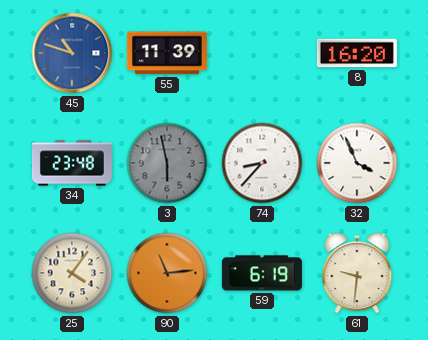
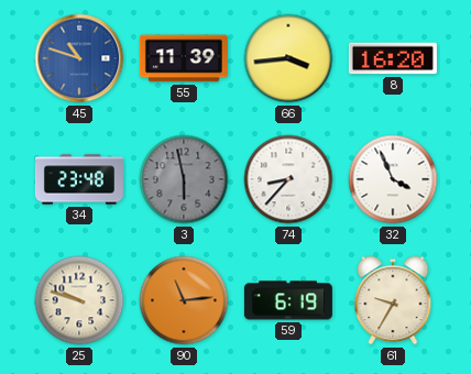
66: none -> 3:44 (288, 58)
25: 4:06 -> 9:48 (79, 300)
61: 9:31 -> 9:35 (393, 300)
